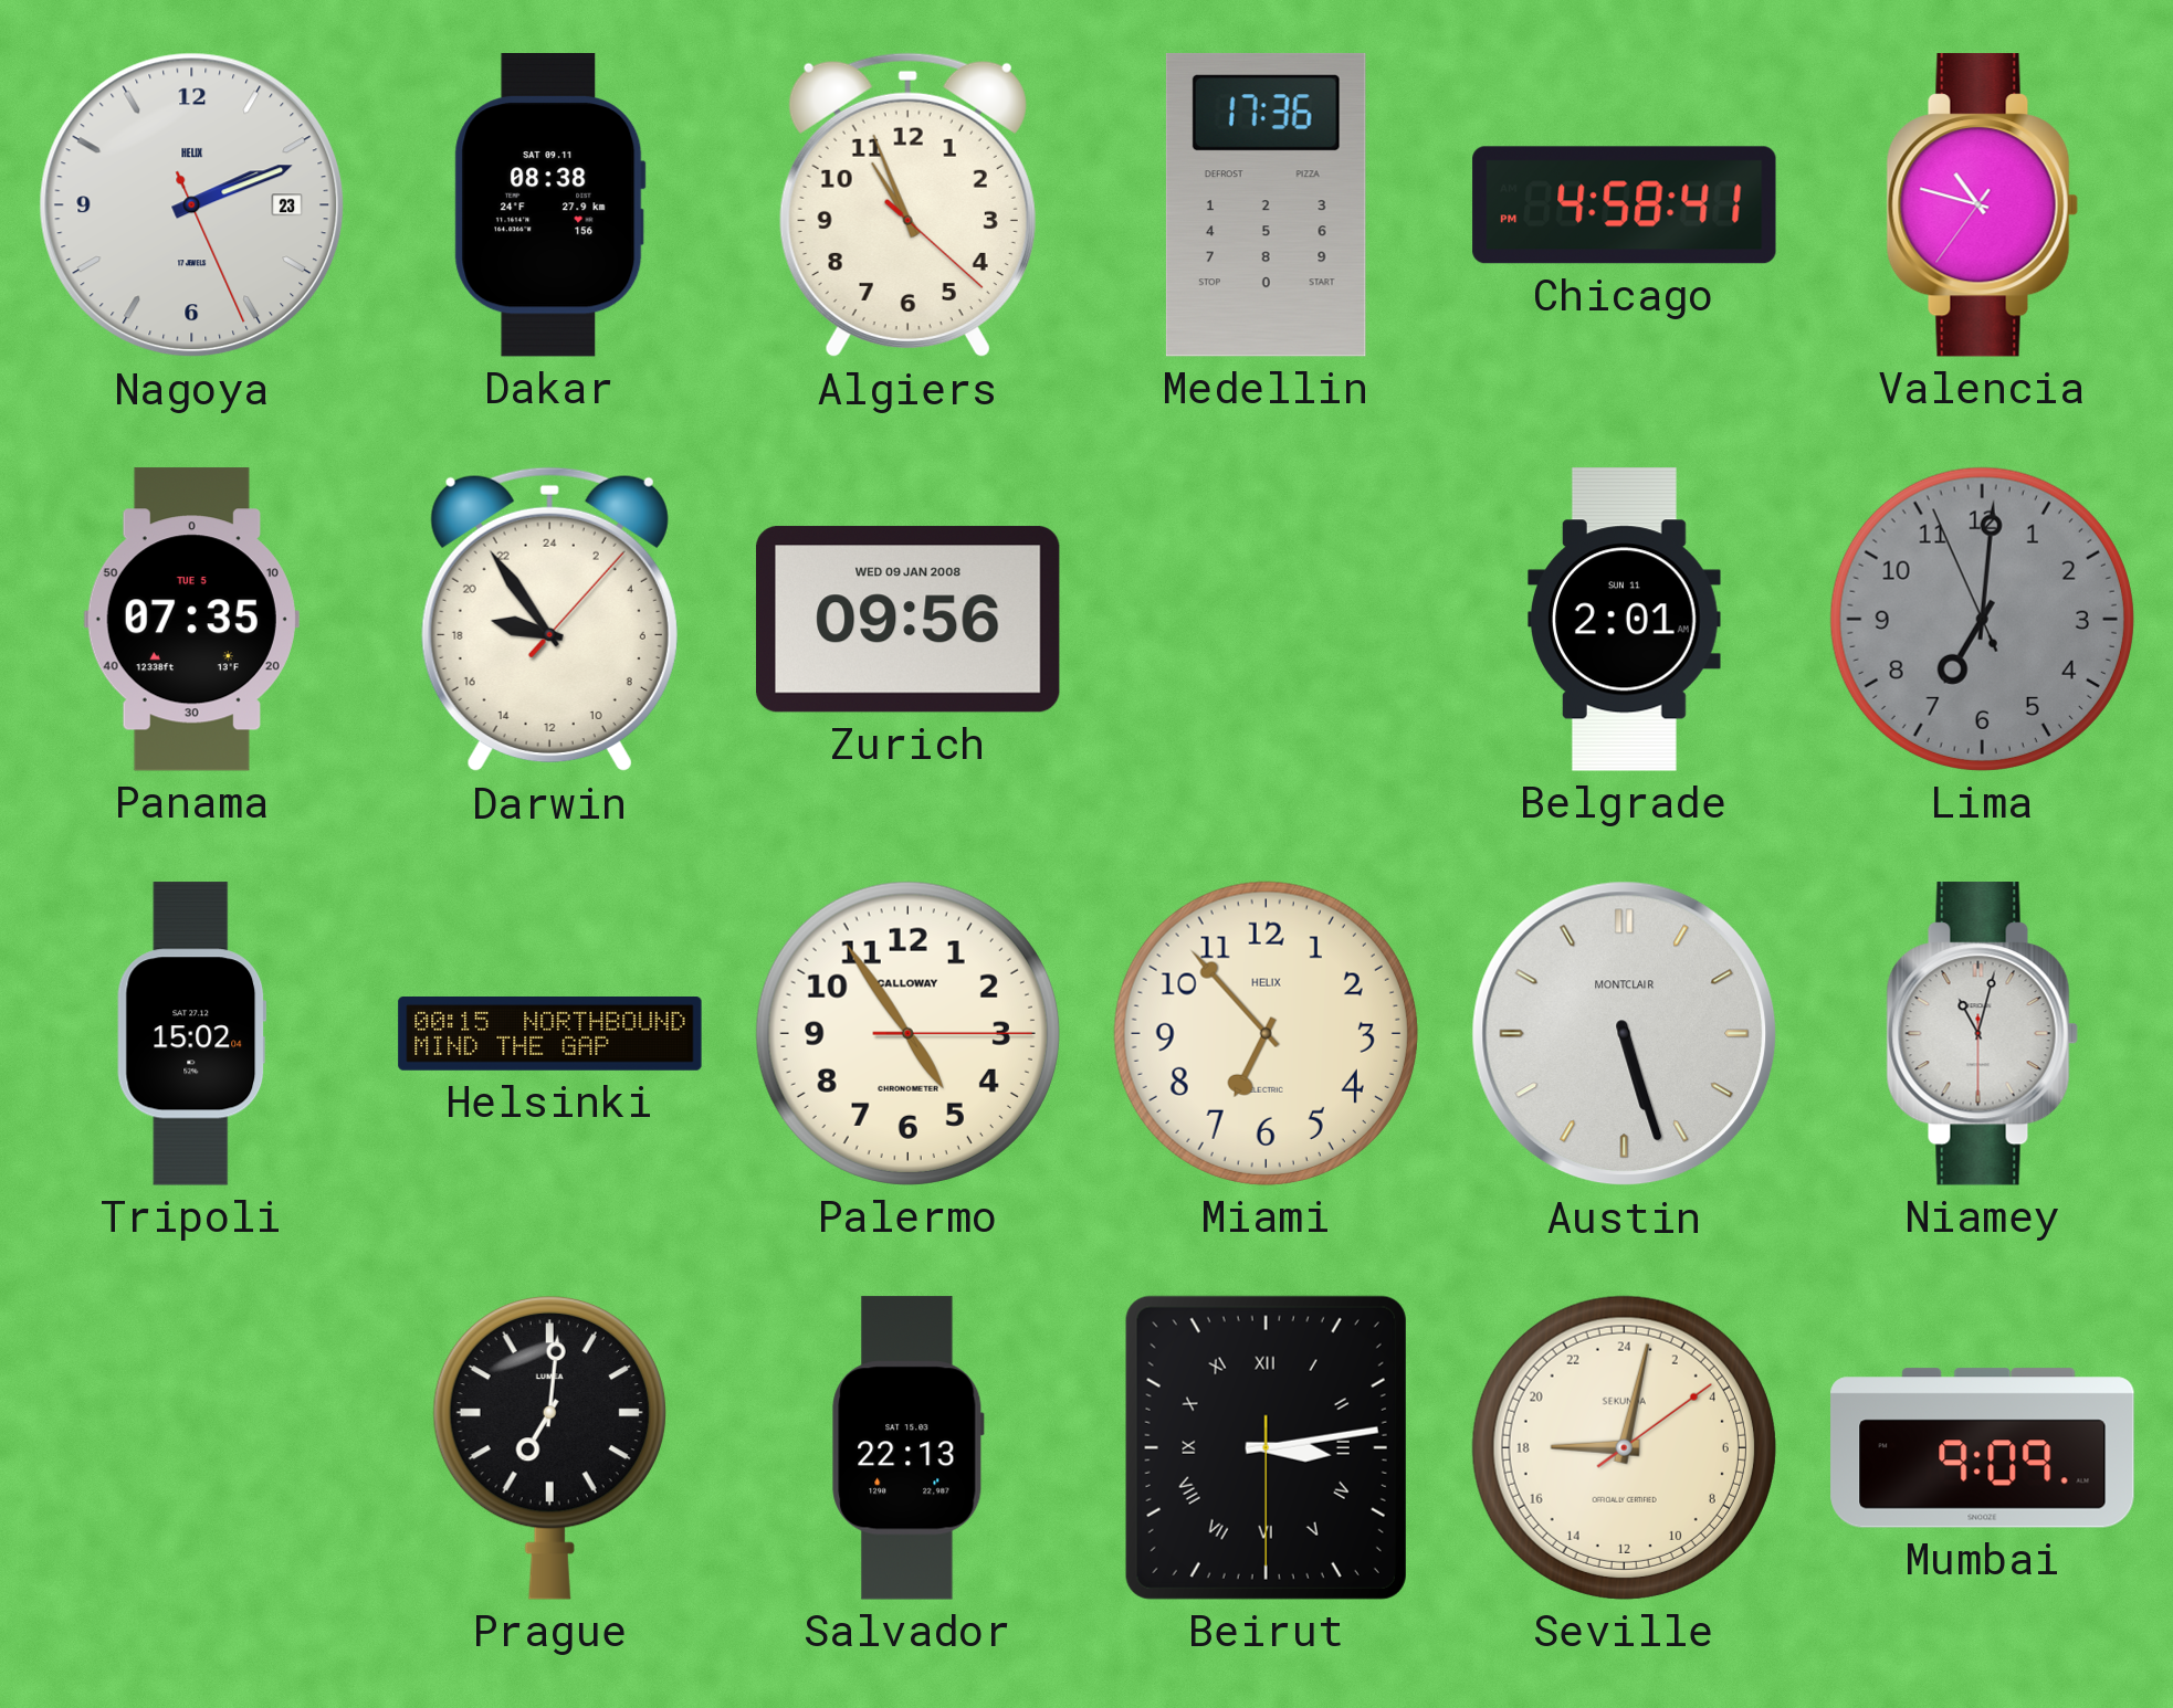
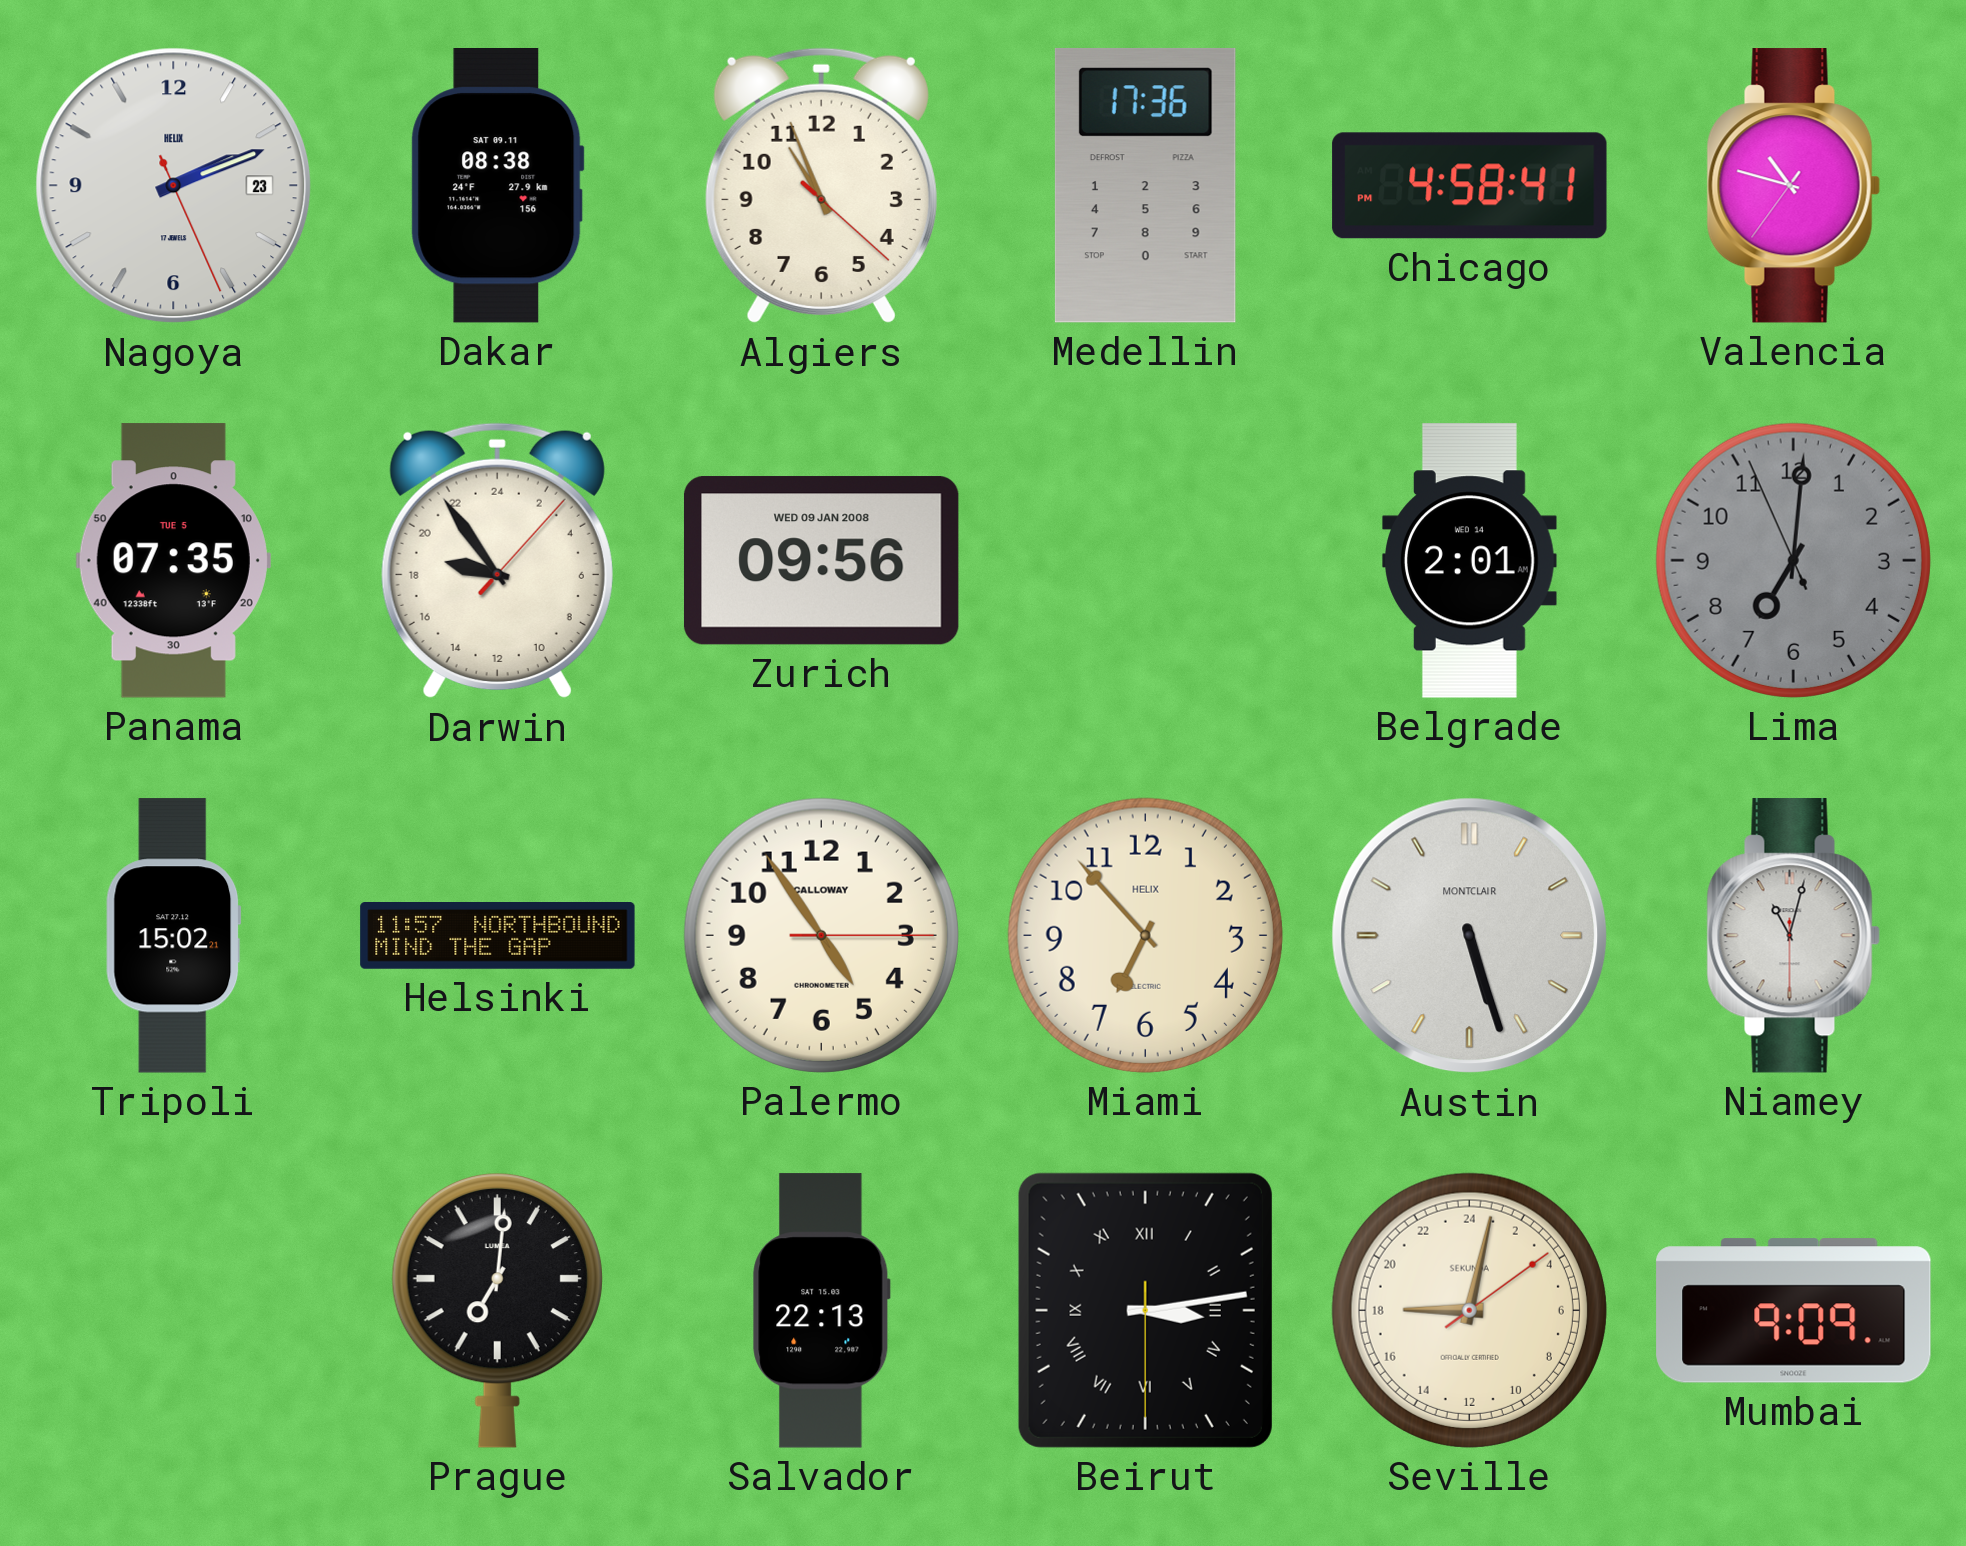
Belgrade date: SUN 11 -> WED 14 (1470, 561)
Tripoli: 15:02:04 -> 15:02:21 (174, 936)
Helsinki: 00:15 -> 11:57 (498, 936)
